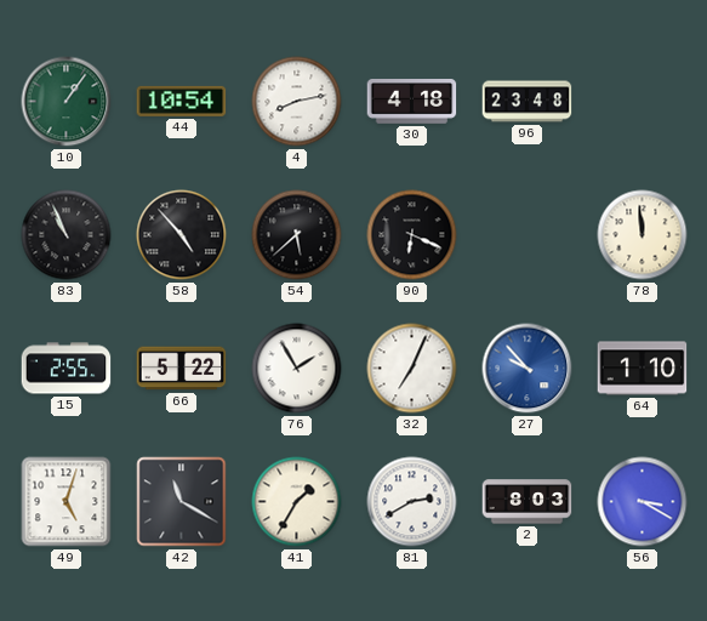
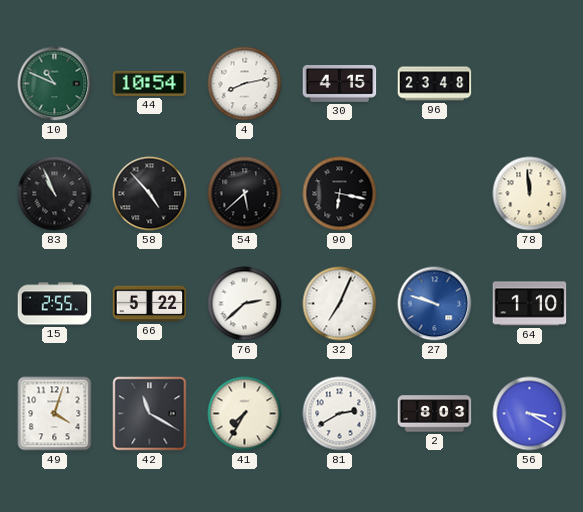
10: 1:06 -> 10:49 (55, 84)
30: 4:18 -> 4:15 (340, 84)
90: 6:19 -> 6:17 (340, 194)
76: 1:55 -> 2:38 (245, 304)
27: 9:53 -> 9:48 (435, 304)
49: 5:03 -> 4:03 (55, 414)
41: 1:35 -> 7:35 (245, 414)
